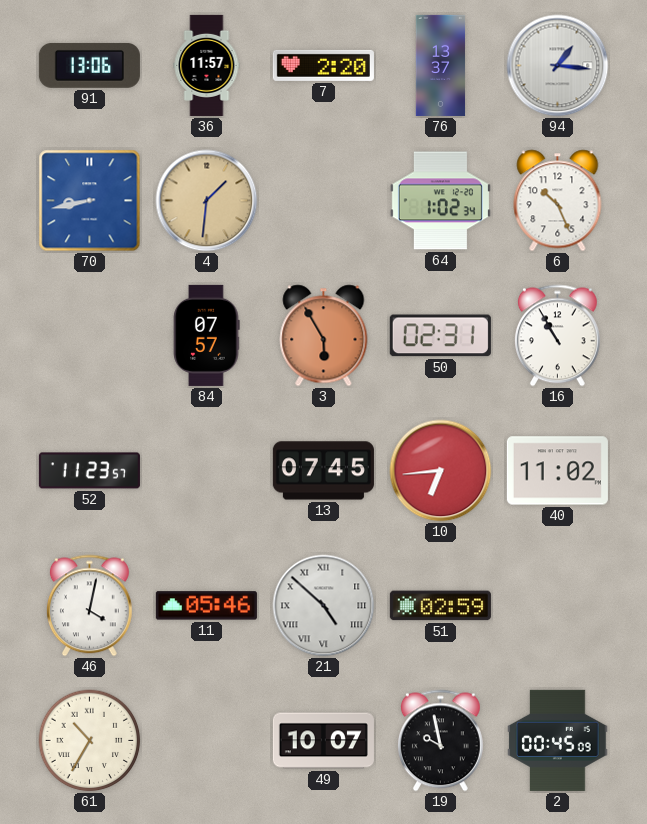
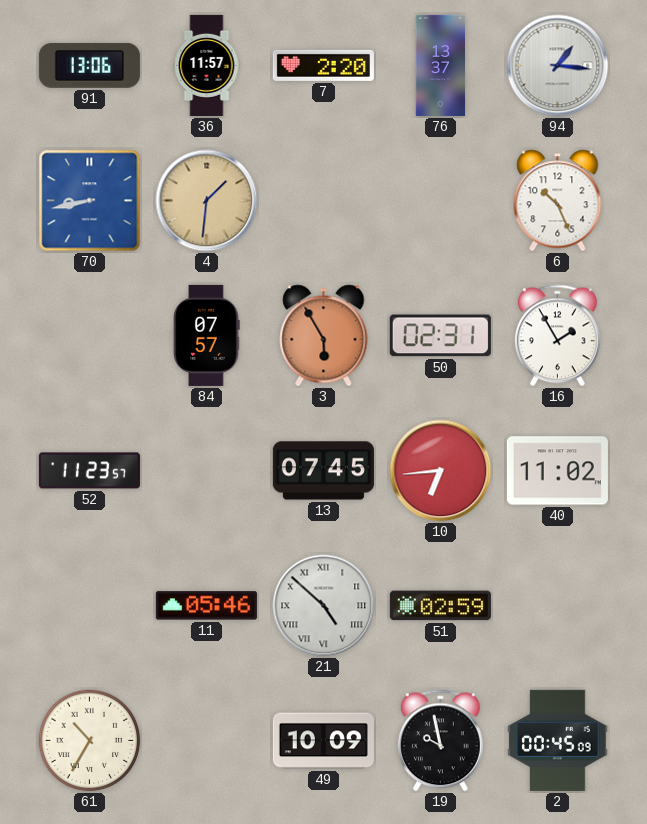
64: 1:02 -> none (440, 201)
16: 10:55 -> 1:55 (557, 336)
46: 4:02 -> none (89, 606)
49: 10:07 -> 10:09 (323, 741)
